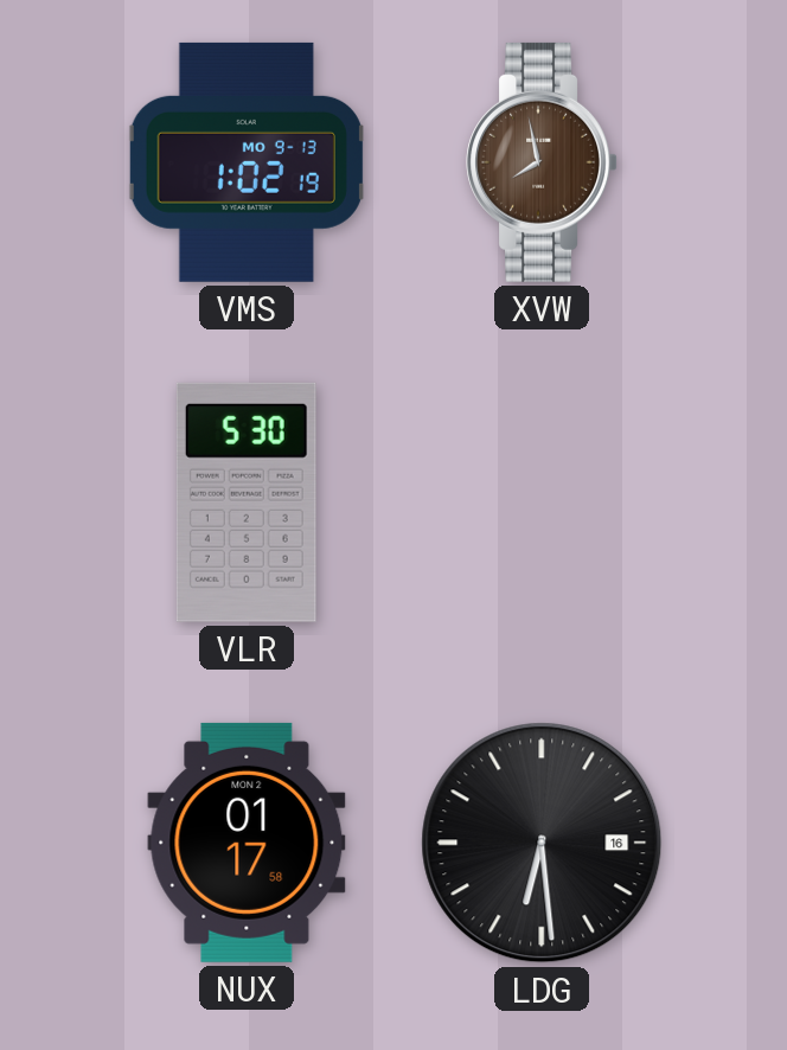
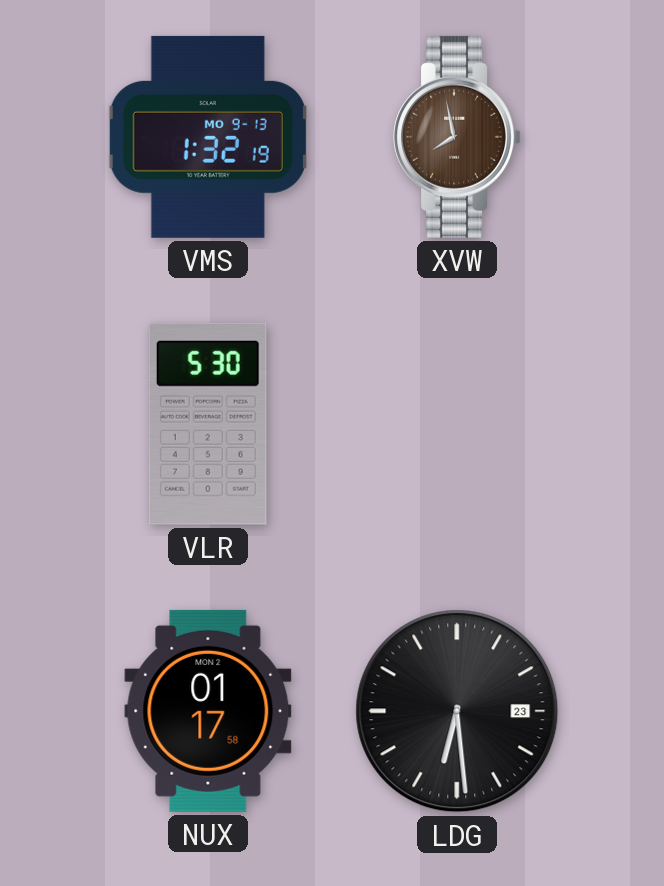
VMS: 1:02 -> 1:32 (208, 137)
LDG date: 16 -> 23 (457, 711)
